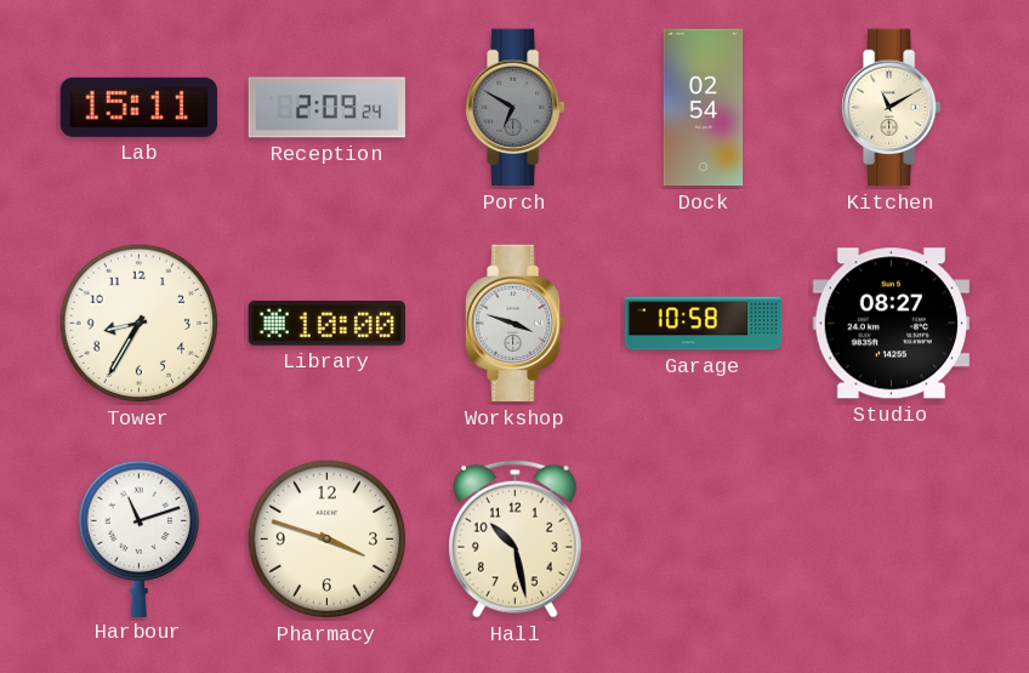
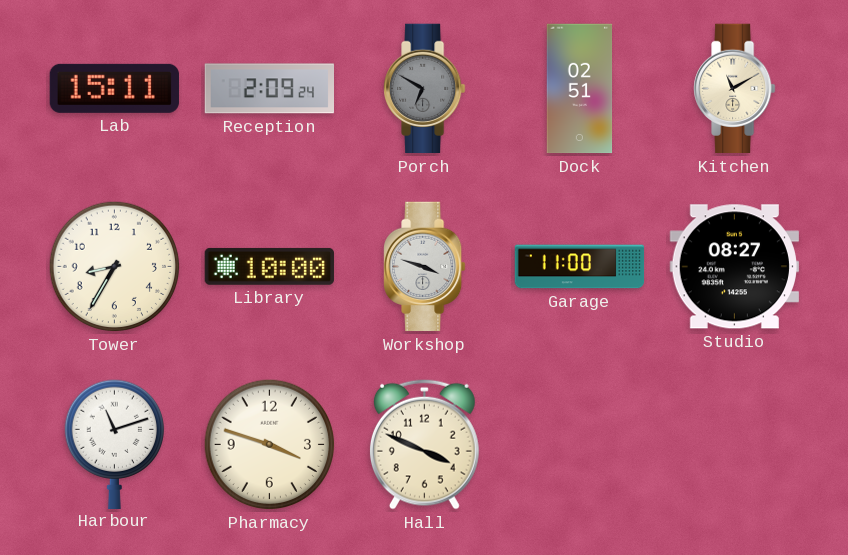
Dock: 02:54 -> 02:51 (580, 89)
Garage: 10:58 -> 11:00 (580, 267)
Hall: 10:28 -> 3:49 (424, 444)
